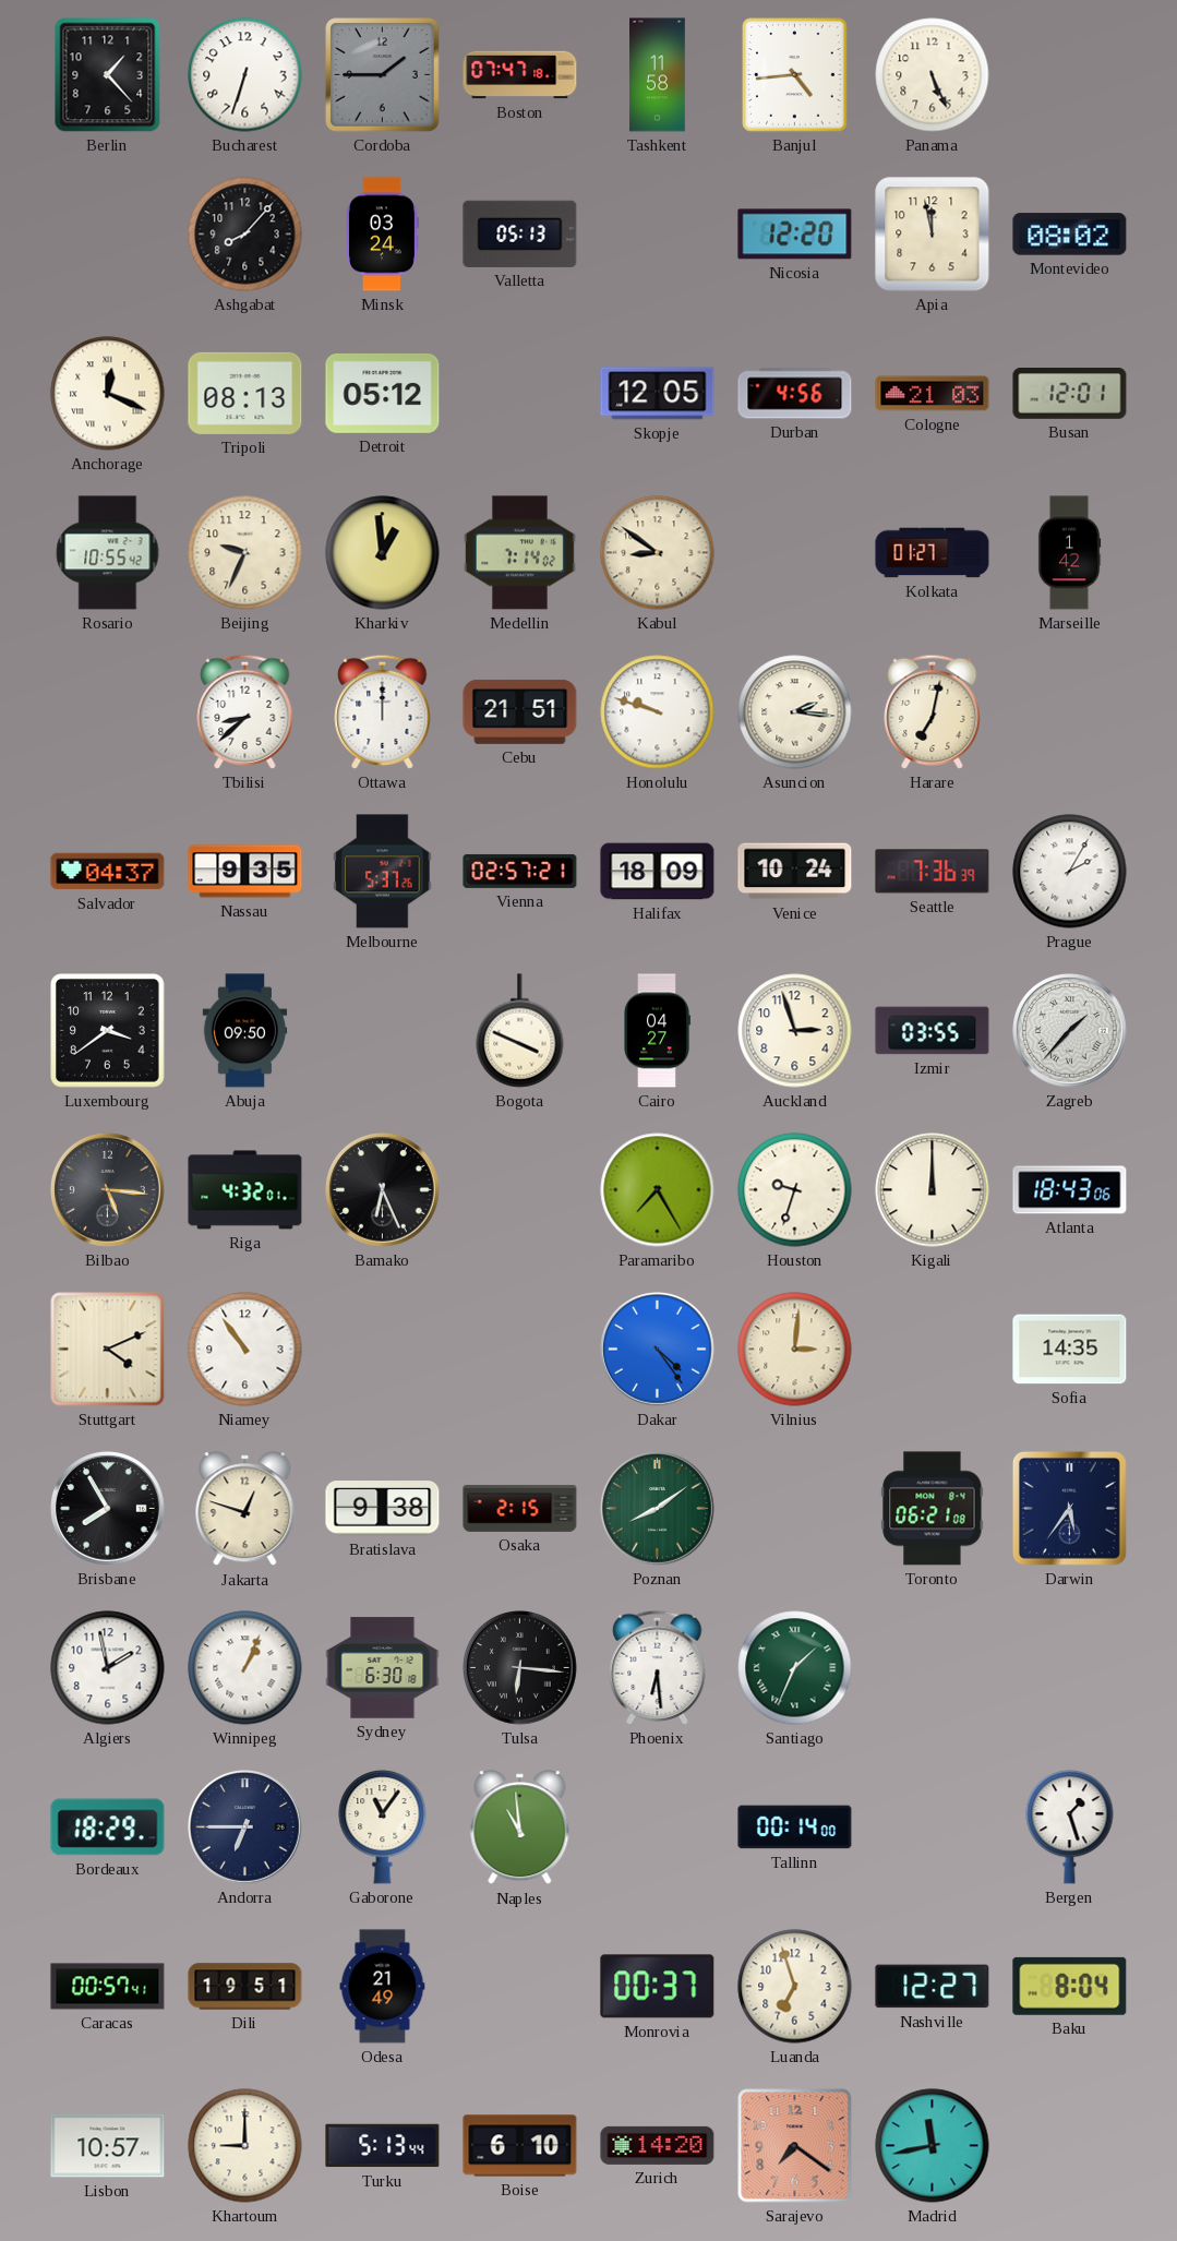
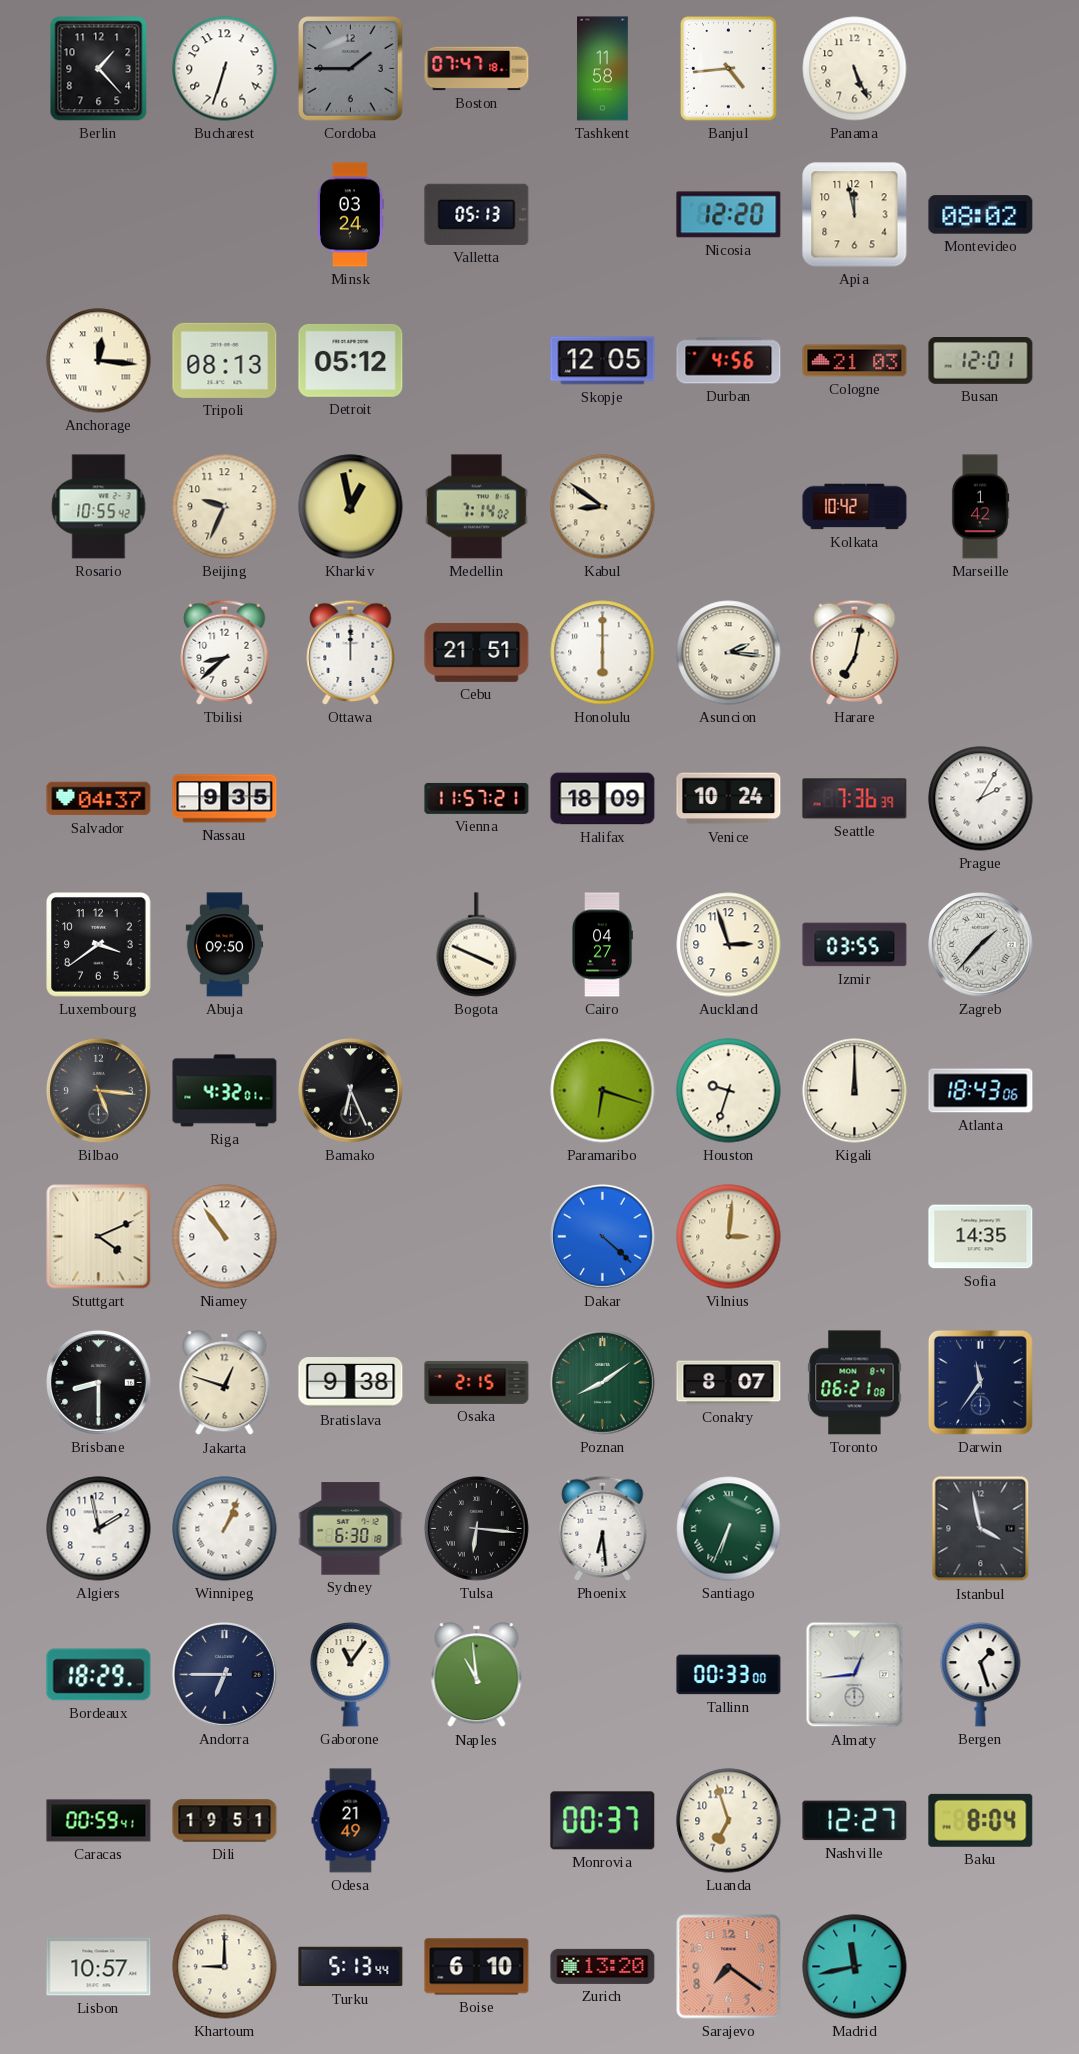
Ashgabat: 8:07 -> none (245, 235)
Anchorage: 12:19 -> 12:16 (99, 361)
Kharkiv: 12:59 -> 12:58 (351, 507)
Kolkata: 01:27 -> 10:42 (855, 507)
Honolulu: 9:48 -> 6:00 (603, 653)
Melbourne: 5:37 -> none (383, 872)
Vienna: 02:57 -> 11:57 (477, 798)
Paramaribo: 7:25 -> 6:18 (603, 1091)
Dakar: 4:24 -> 4:22 (603, 1237)
Brisbane: 7:55 -> 8:30 (99, 1383)
Conakry: none -> 8:07 (729, 1383)
Darwin: 5:36 -> 11:36 (980, 1382)
Santiago: 1:34 -> 6:34 (729, 1529)
Istanbul: none -> 3:58 (981, 1529)
Tallinn: 00:14 -> 00:33 (729, 1675)
Almaty: none -> 12:44 (855, 1675)
Caracas: 00:57 -> 00:59 (99, 1821)
Zurich: 14:20 -> 13:20 (603, 1966)
